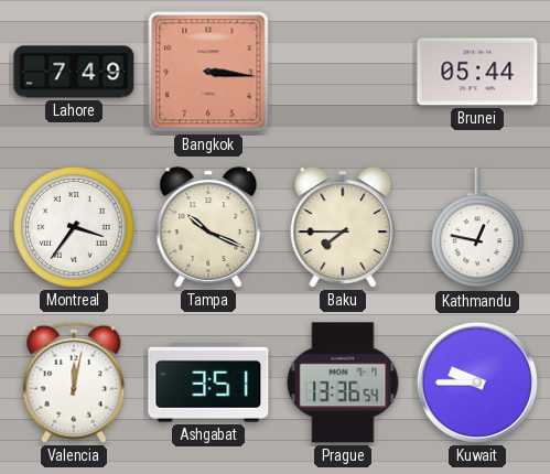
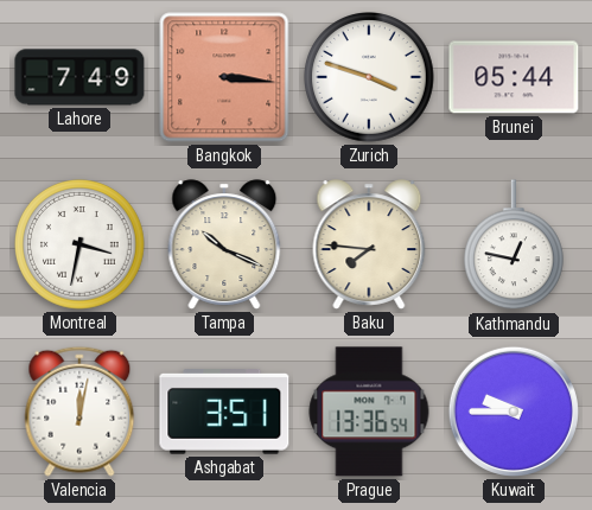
Zurich: none -> 3:48 (369, 77)
Montreal: 3:36 -> 3:32 (79, 244)
Baku: 7:45 -> 7:46 (369, 244)
